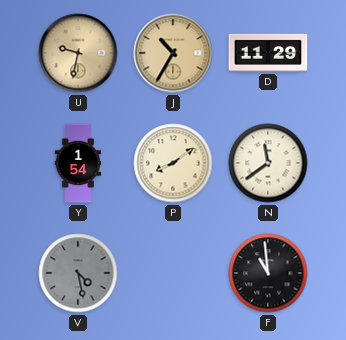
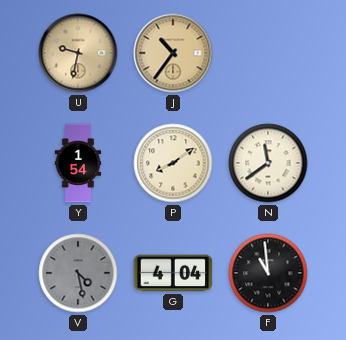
J: 10:35 -> 10:36 (173, 53)
D: 11:29 -> none (268, 53)
G: none -> 4:04 (173, 273)
